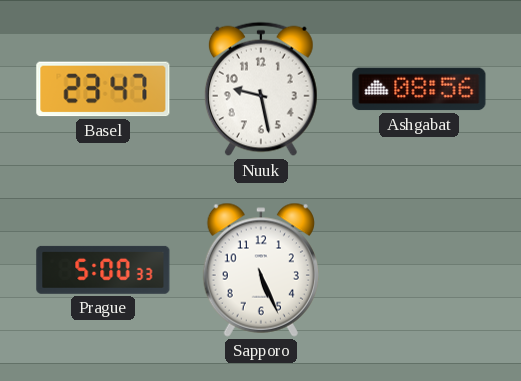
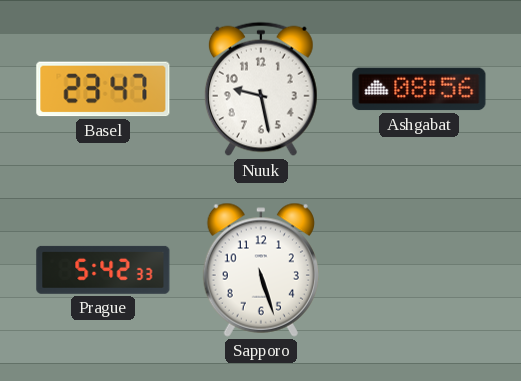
Prague: 5:00 -> 5:42 (103, 270)
Sapporo: 5:26 -> 5:27 (261, 270)
